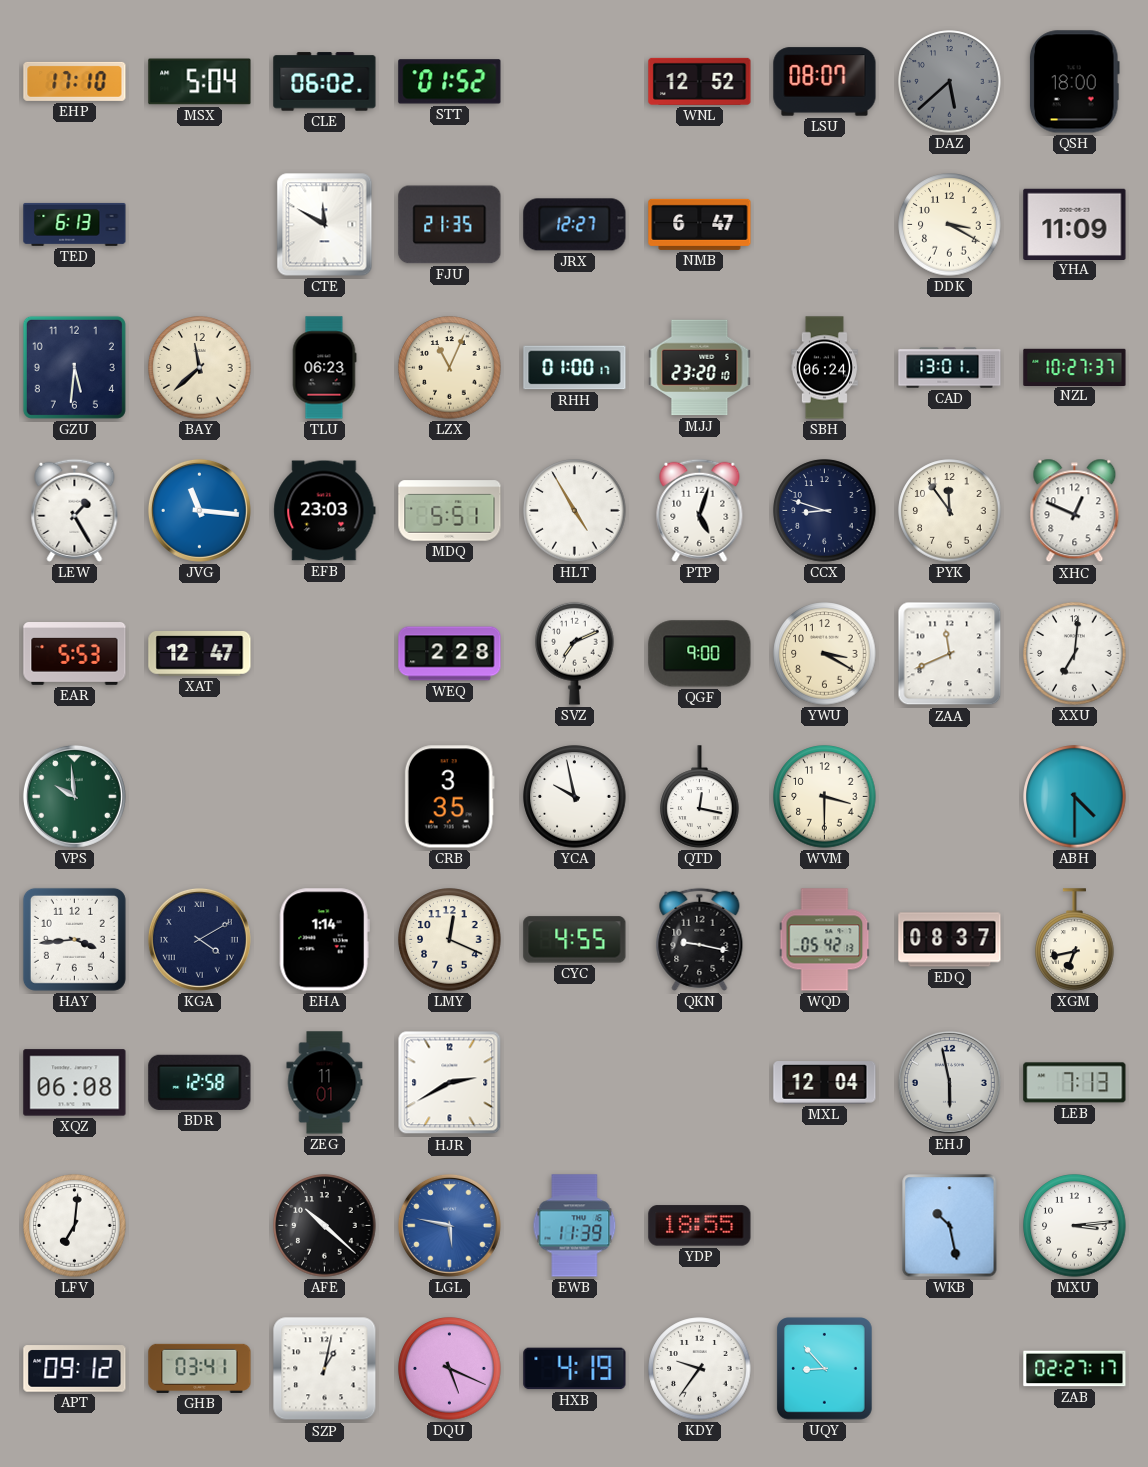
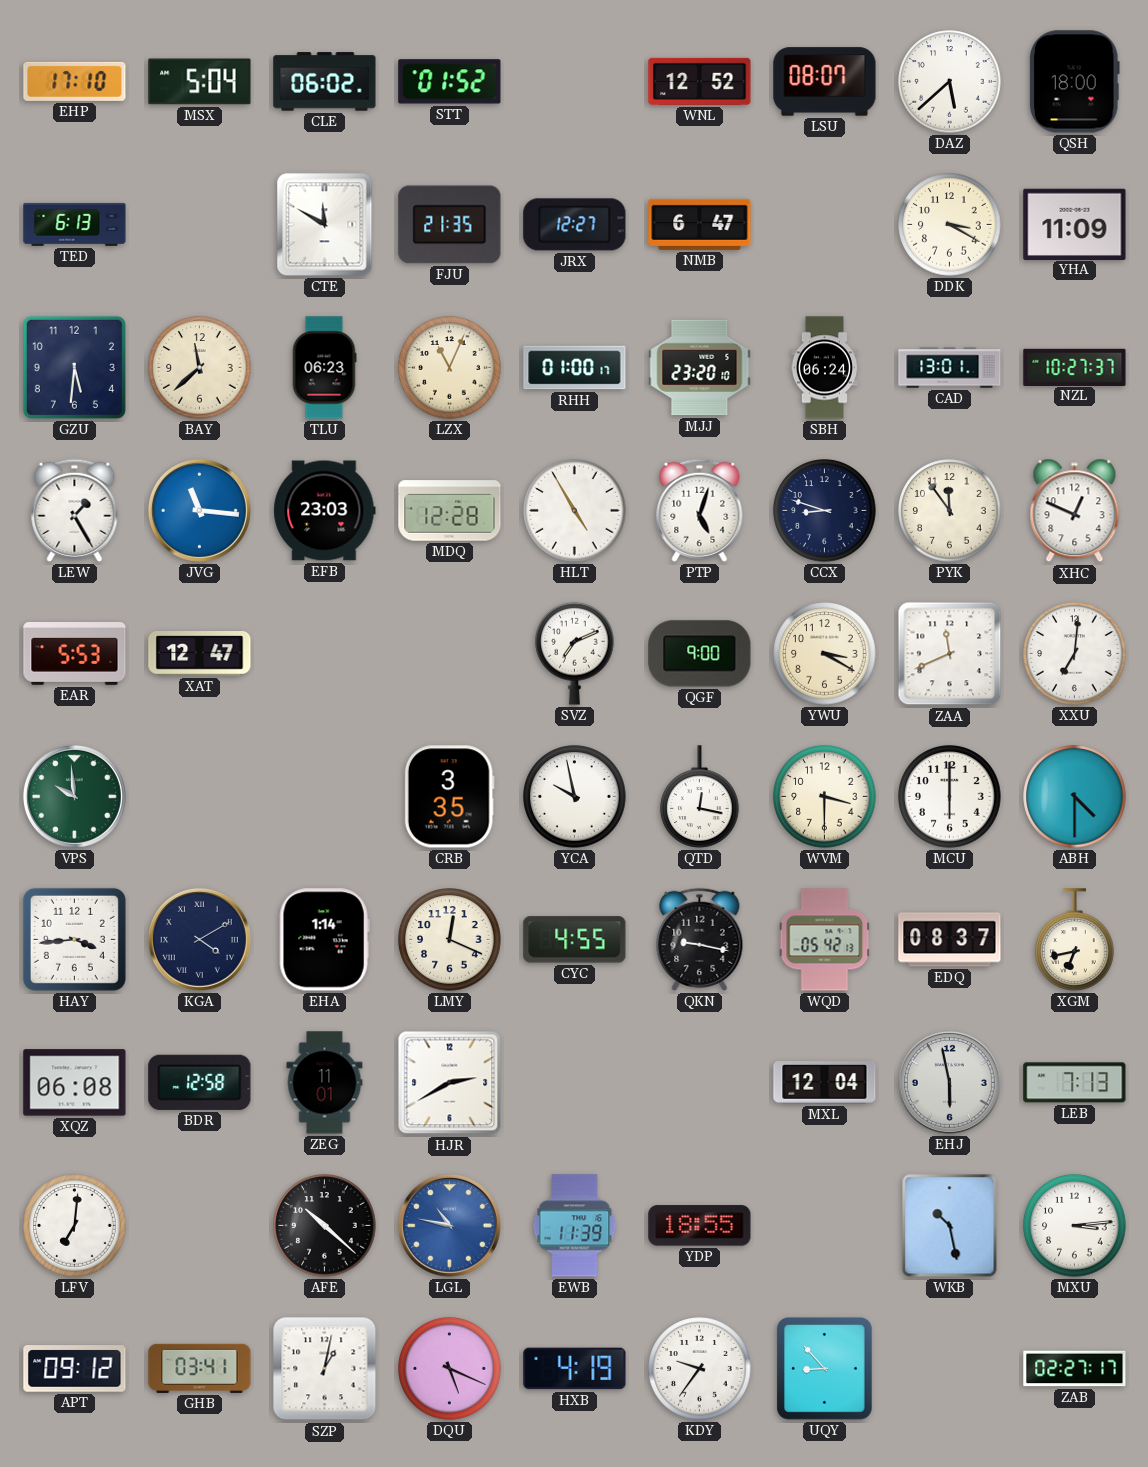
DAZ dial: grey -> white (950, 82)
MDQ: 5:51 -> 12:28 (450, 511)
WEQ: 2:28 -> none (450, 654)
MCU: none -> 6:00 (950, 797)
LGL: 5:47 -> 10:47 (449, 1225)
